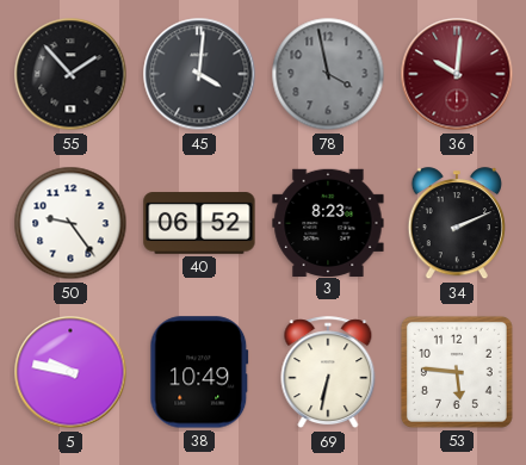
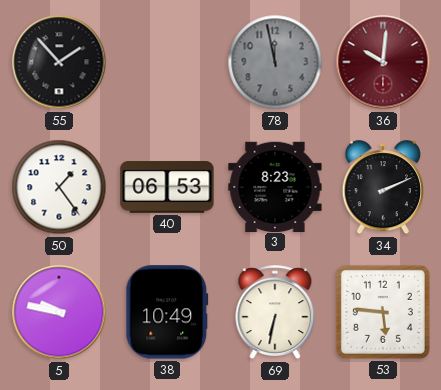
45: 4:01 -> none (199, 74)
78: 3:58 -> 11:58 (275, 62)
50: 9:24 -> 1:24 (59, 187)
40: 06:52 -> 06:53 (167, 187)
